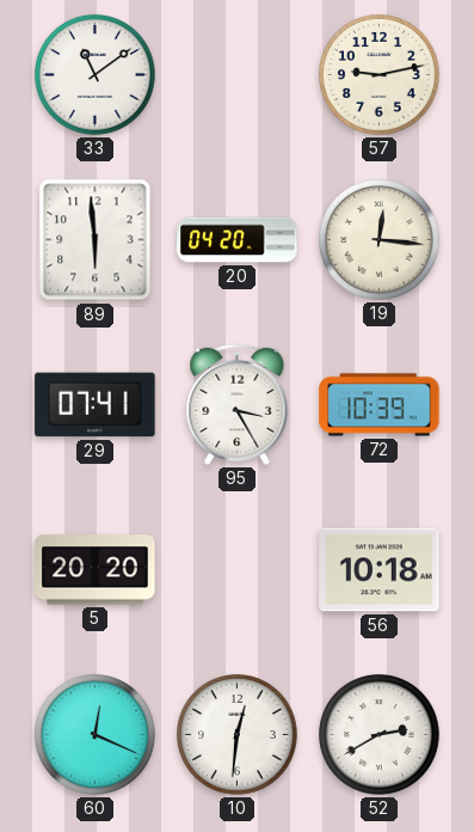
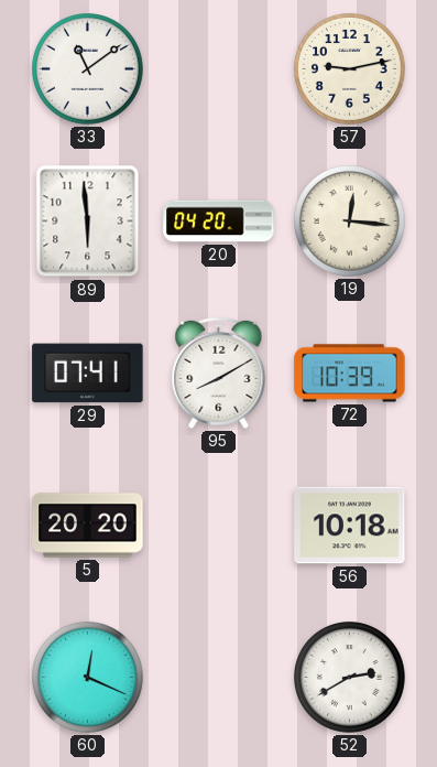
95: 3:25 -> 8:10 (219, 372)
10: 12:31 -> none (238, 735)
